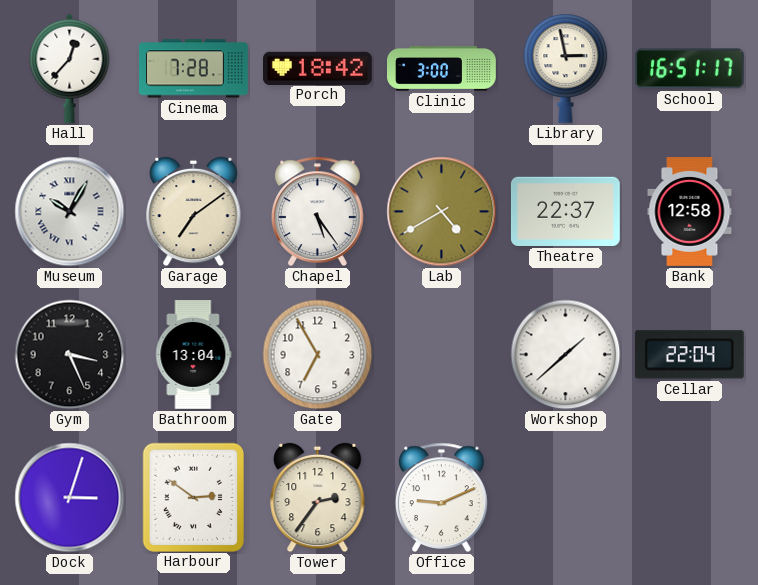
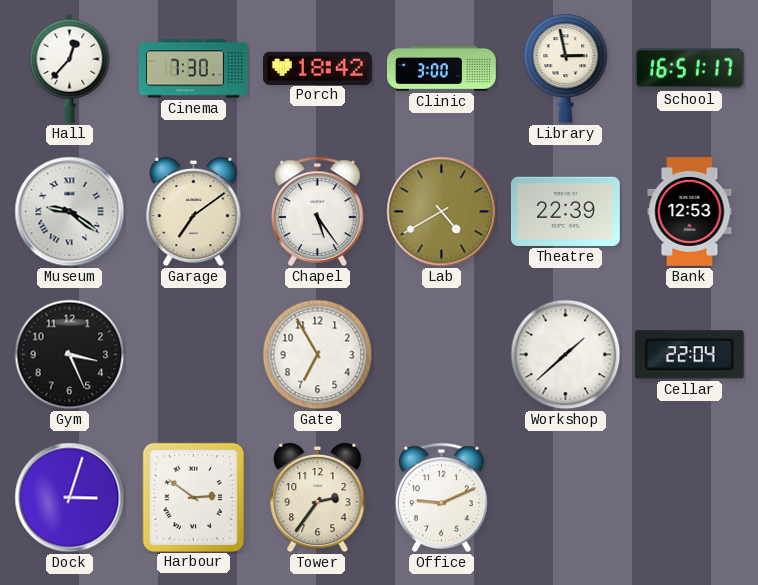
Cinema: 7:28 -> 7:30 (193, 69)
Museum: 10:05 -> 9:21 (70, 212)
Theatre: 22:37 -> 22:39 (565, 211)
Bank: 12:58 -> 12:53 (690, 212)
Bathroom: 13:04 -> none (194, 355)
